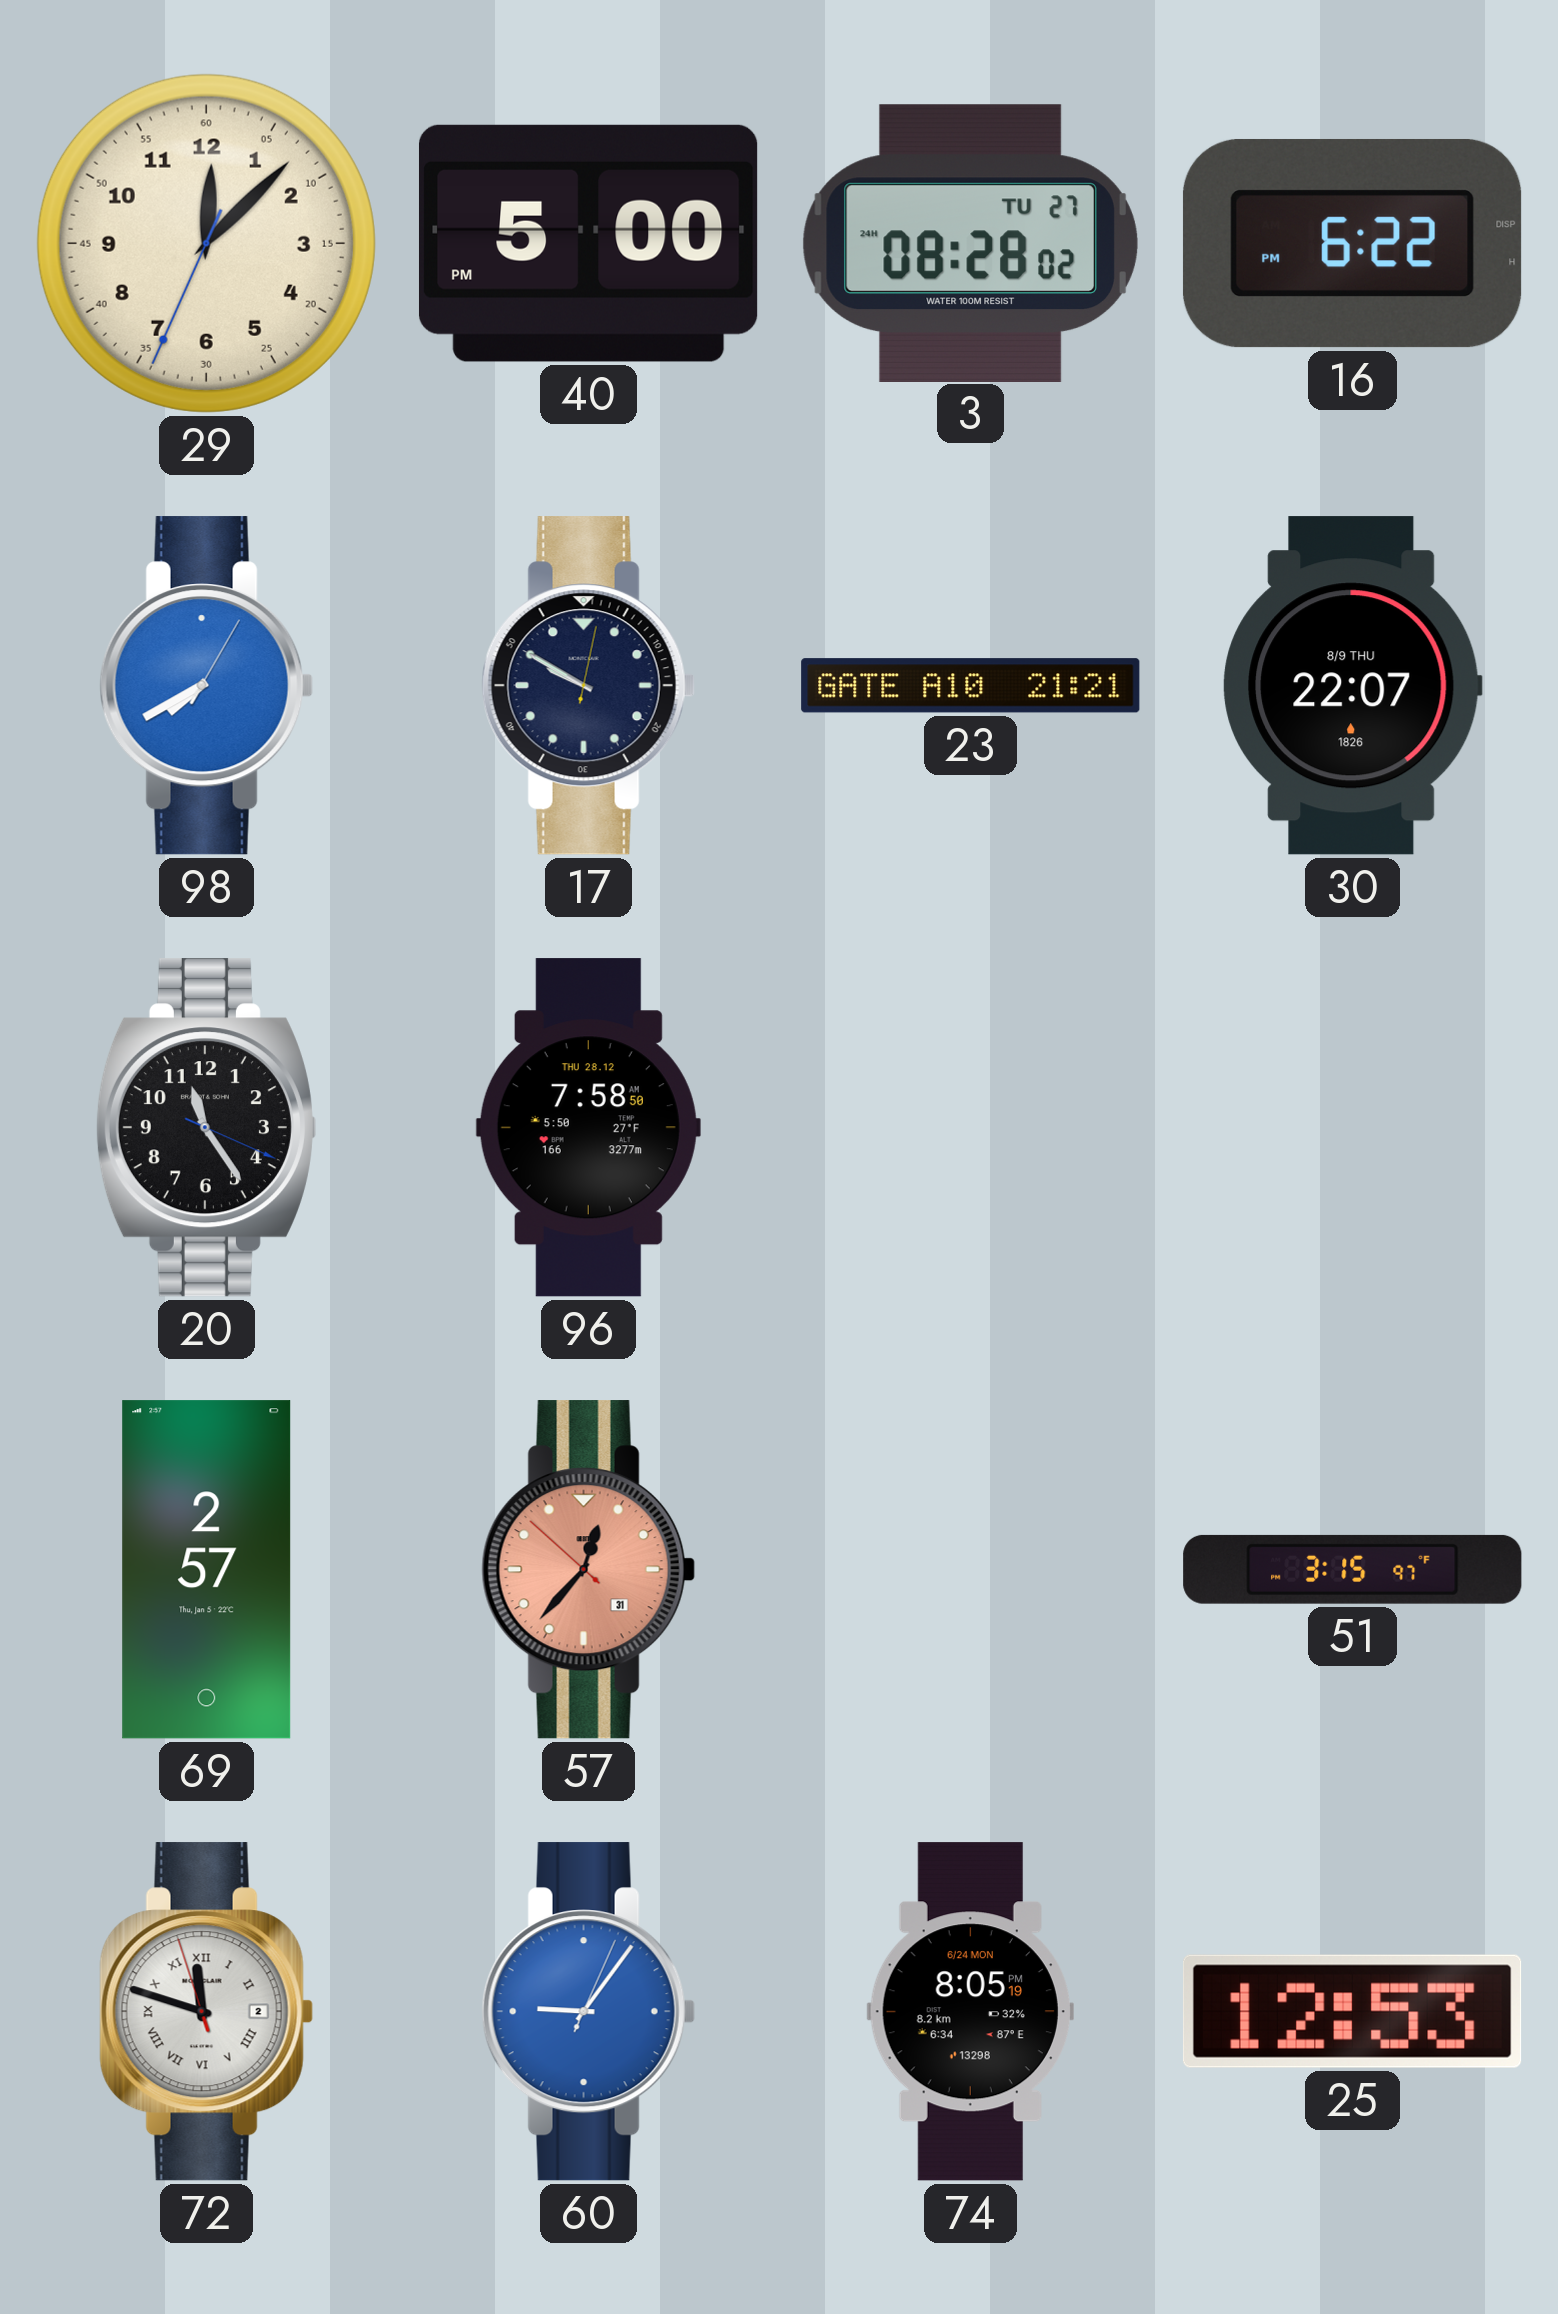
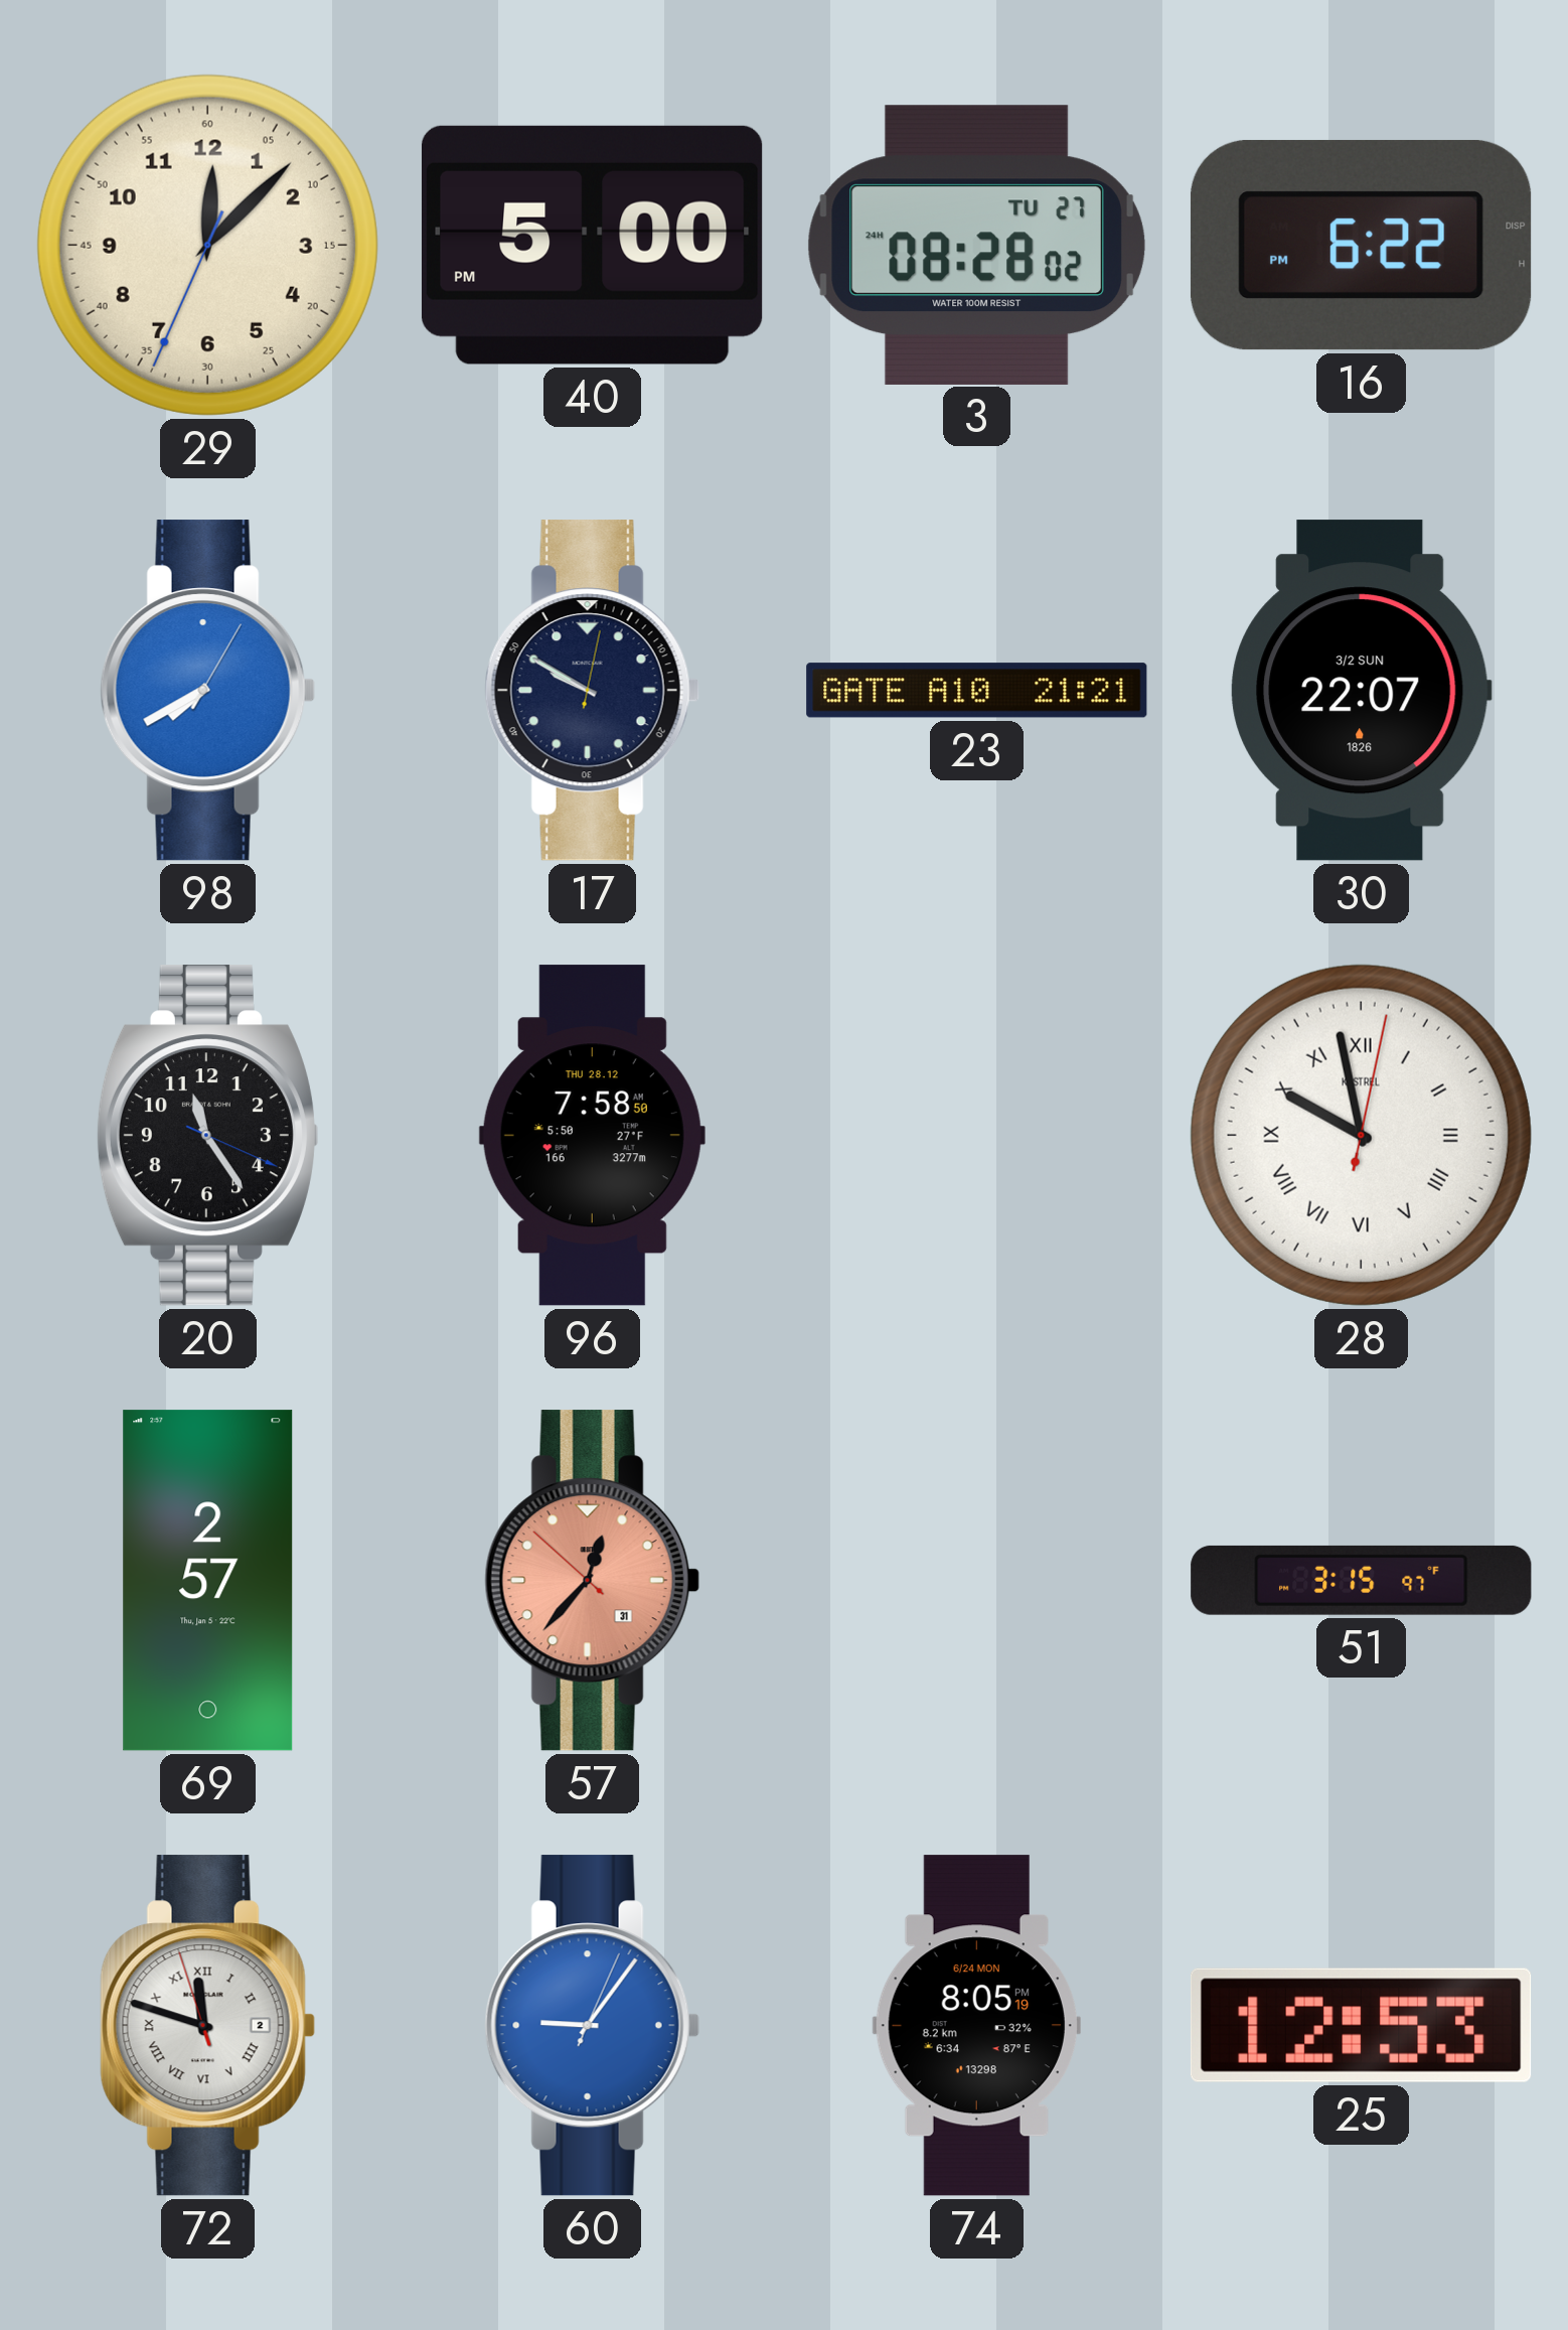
30 date: 8/9 THU -> 3/2 SUN (1362, 691)
28: none -> 9:58 (1361, 1135)
